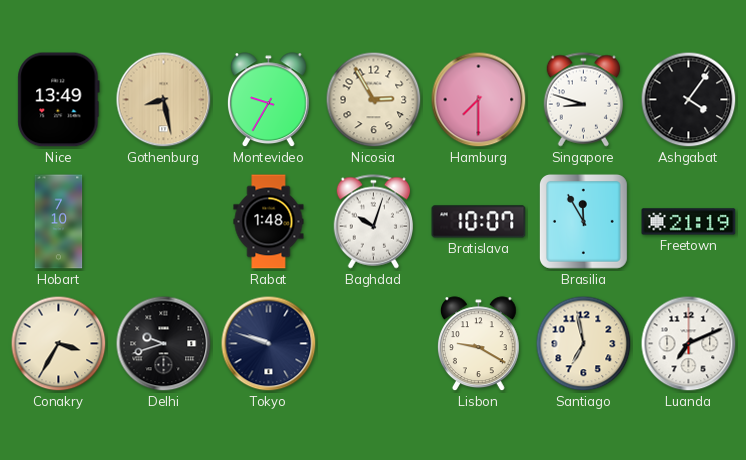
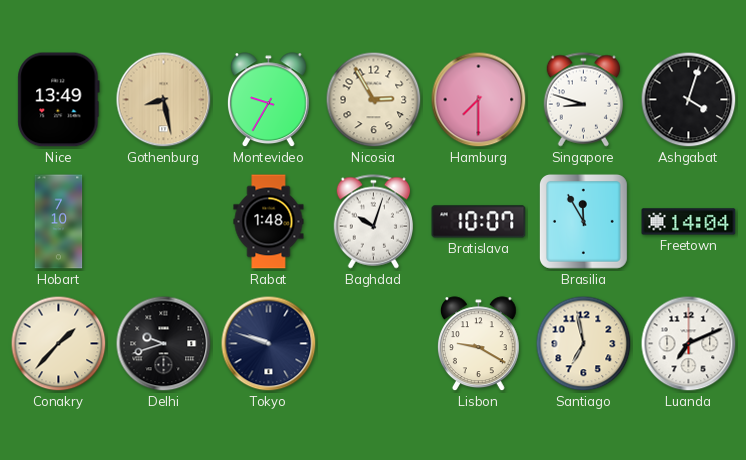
Ashgabat: 4:06 -> 4:03 (689, 100)
Freetown: 21:19 -> 14:04 (689, 222)
Conakry: 3:35 -> 1:37 (59, 344)
